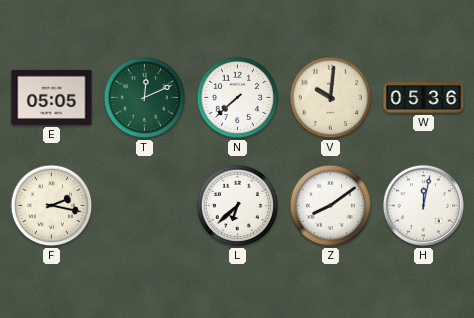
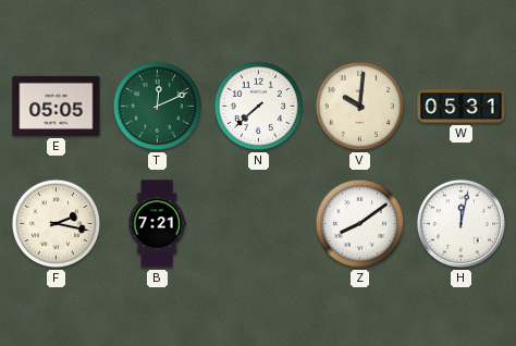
W: 05:36 -> 05:31 (462, 107)
B: none -> 7:21 (157, 224)
L: 6:38 -> none (238, 206)
